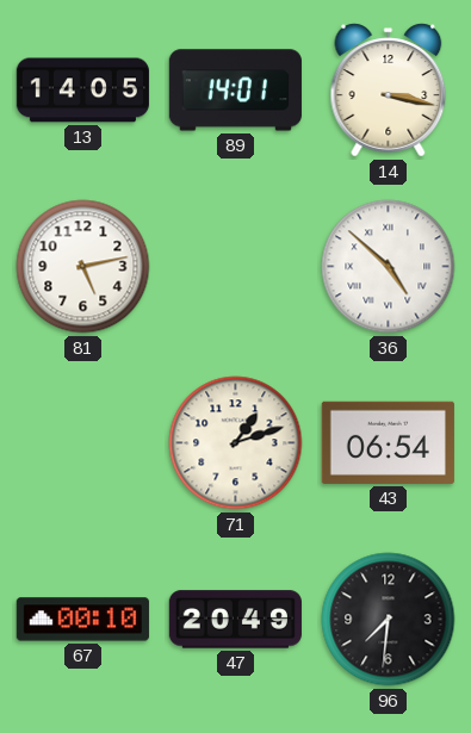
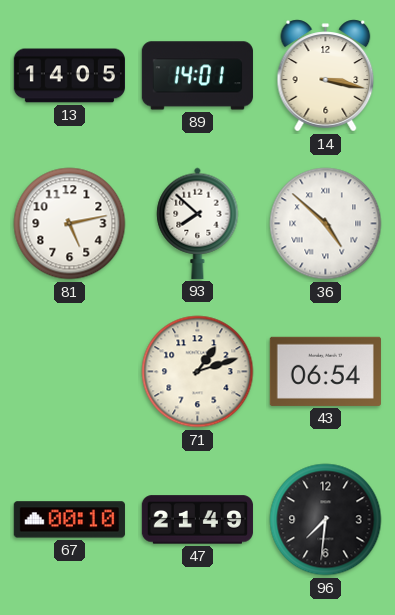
93: none -> 7:52 (198, 223)
47: 20:49 -> 21:49 (197, 520)
